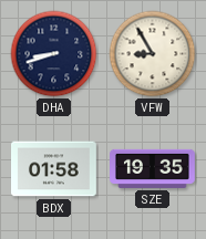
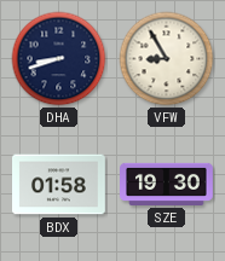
SZE: 19:35 -> 19:30 (167, 184)
